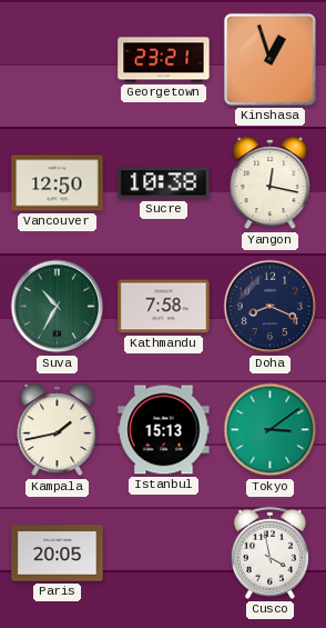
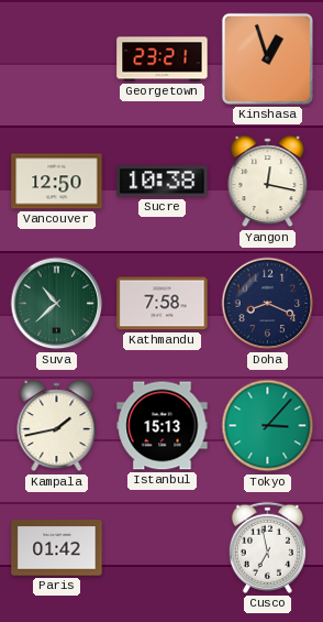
Suva: 10:35 -> 10:38 (57, 304)
Tokyo: 3:09 -> 3:07 (268, 426)
Paris: 20:05 -> 01:42 (57, 548)
Cusco: 3:58 -> 6:58 (267, 547)
